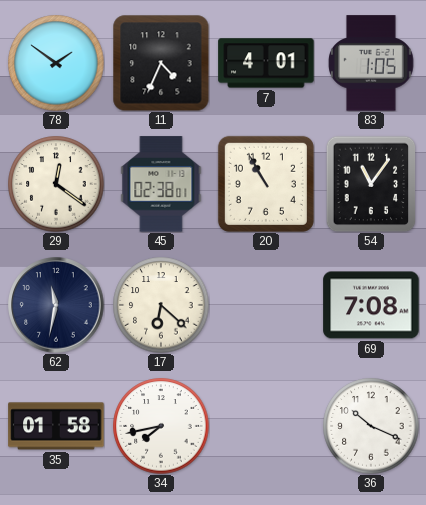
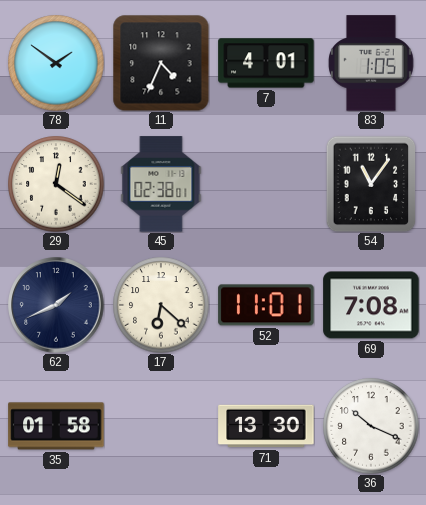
20: 10:55 -> none (266, 184)
62: 11:32 -> 1:41 (56, 305)
52: none -> 11:01 (266, 305)
34: 7:43 -> none (161, 426)
71: none -> 13:30 (266, 426)
